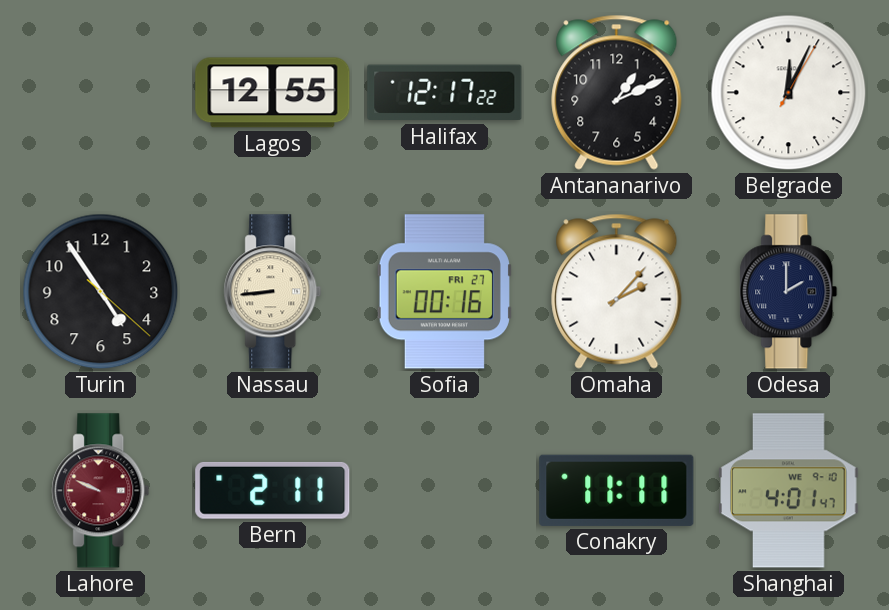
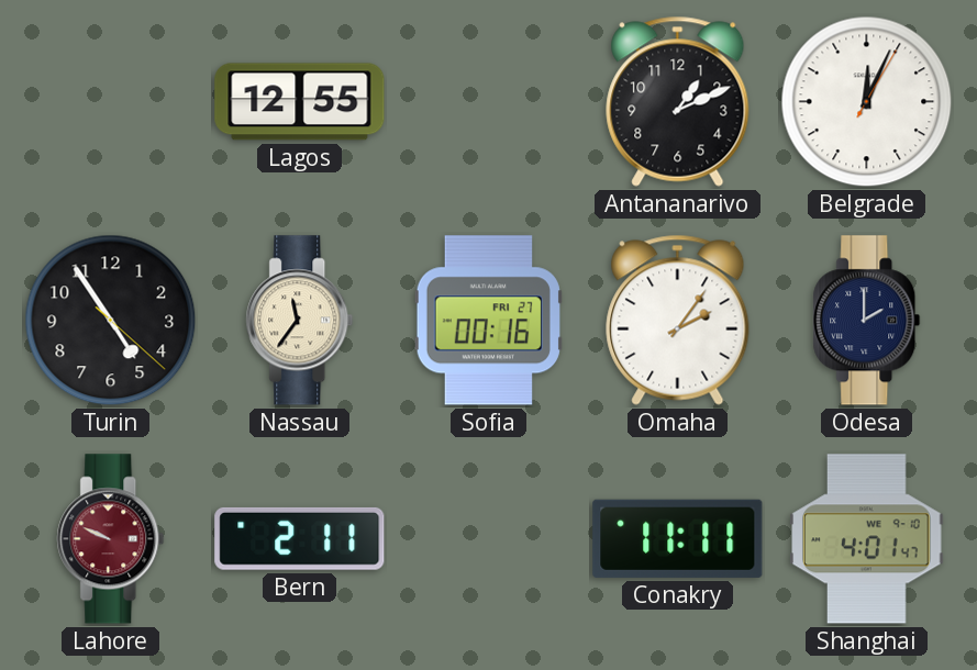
Halifax: 12:17 -> none (445, 93)
Nassau: 8:44 -> 11:36 (300, 321)
Omaha: 2:07 -> 2:06 (678, 320)
